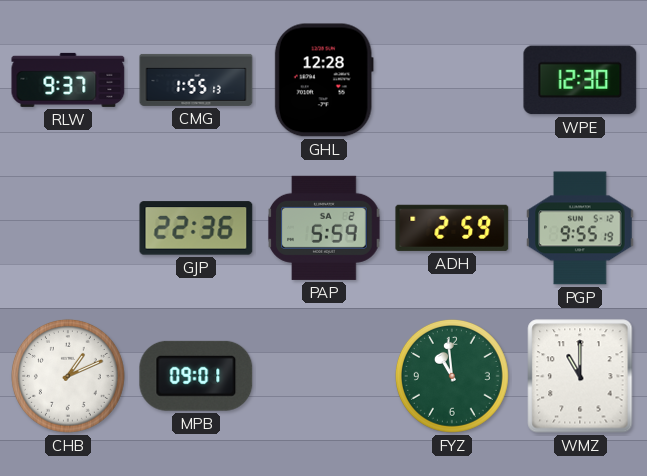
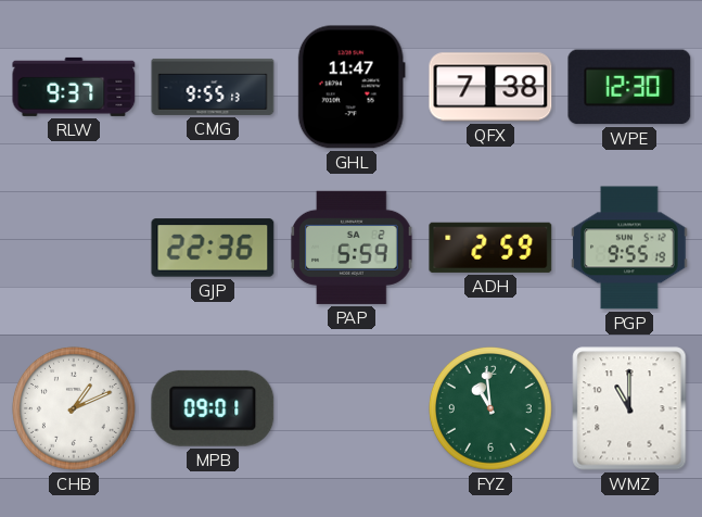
CMG: 1:55 -> 9:55 (213, 87)
GHL: 12:28 -> 11:47 (352, 87)
QFX: none -> 7:38 (490, 87)
